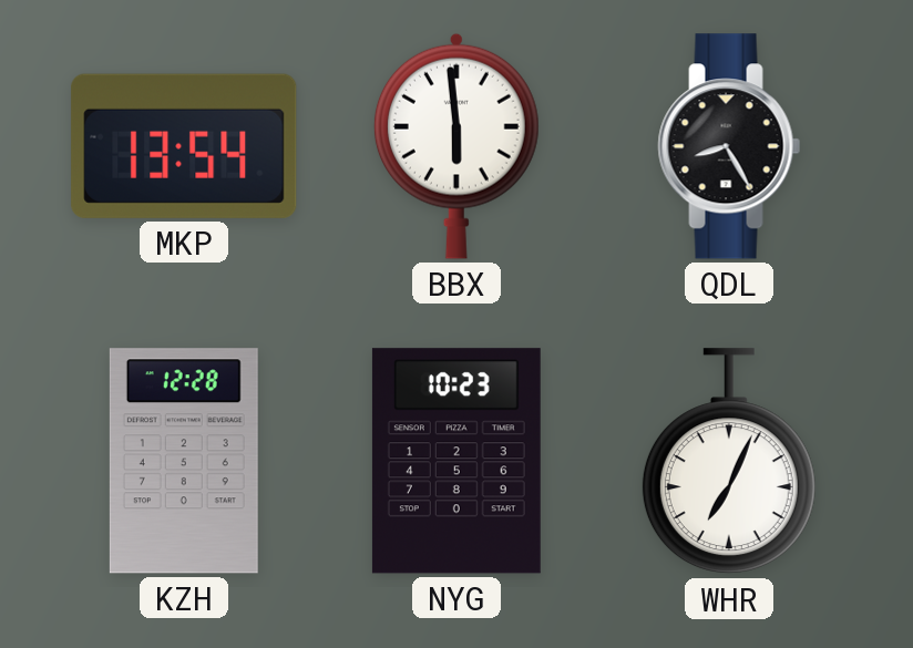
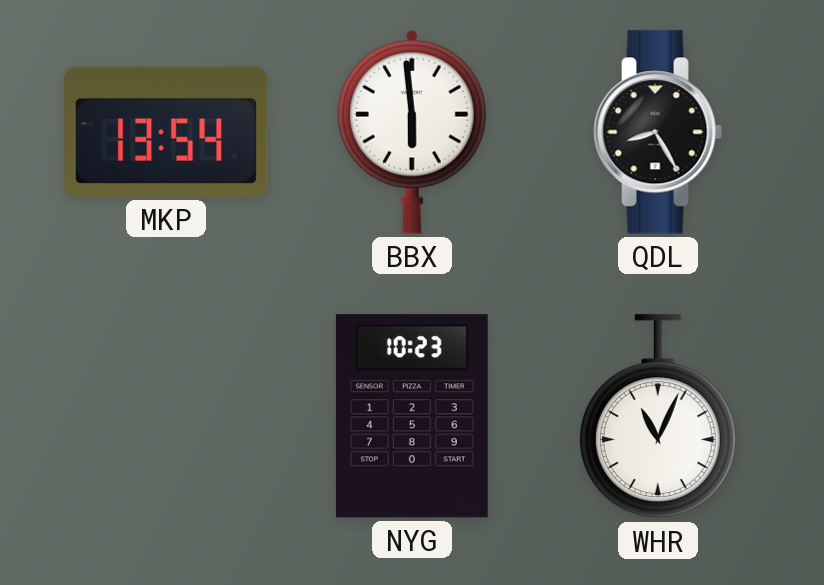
KZH: 12:28 -> none (184, 461)
WHR: 7:04 -> 11:04 (658, 417)
